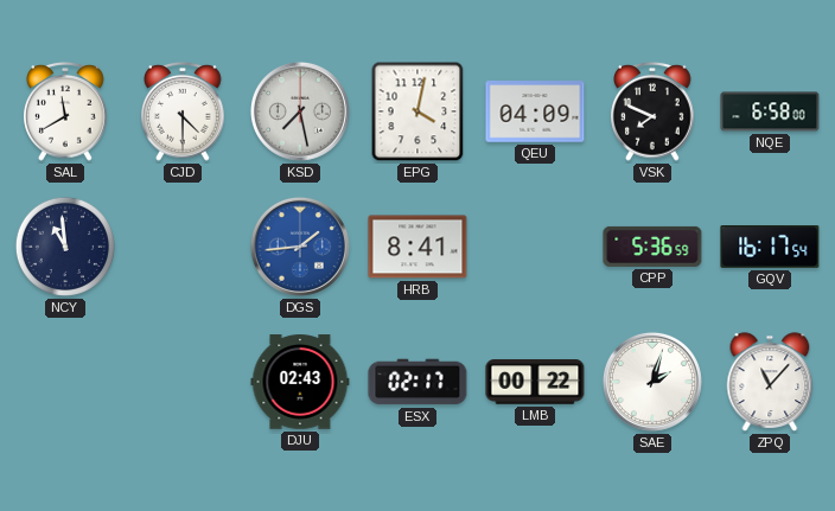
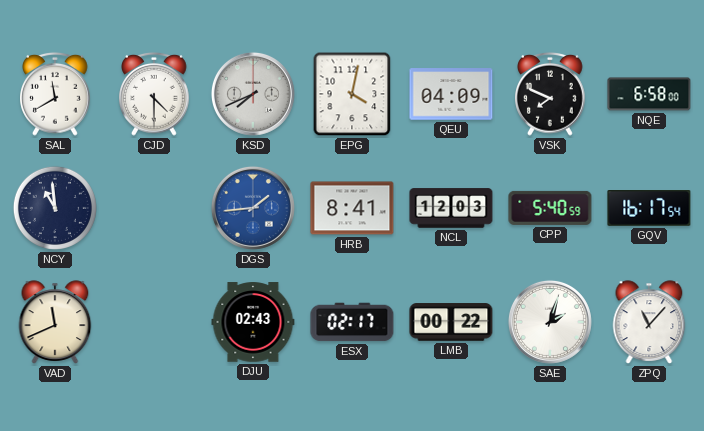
KSD: 7:28 -> 7:41 (253, 94)
NCL: none -> 12:03 (451, 208)
CPP: 5:36 -> 5:40 (550, 208)
VAD: none -> 11:41 (55, 322)
